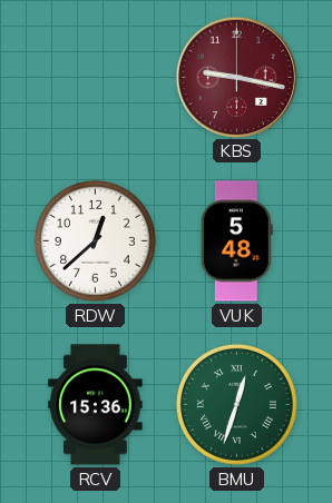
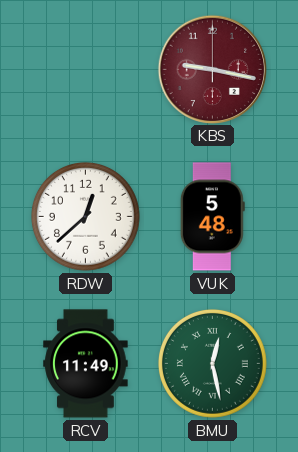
RCV: 15:36 -> 11:49 (86, 364)
BMU: 12:33 -> 12:28 (212, 363)
